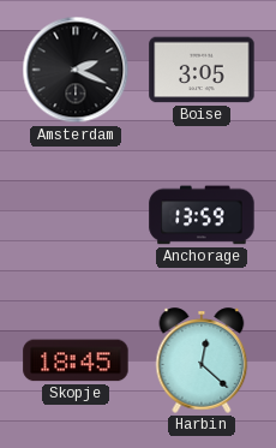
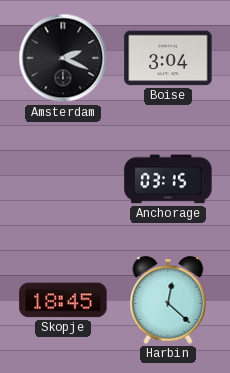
Boise: 3:05 -> 3:04 (168, 58)
Anchorage: 13:59 -> 03:15 (168, 179)
